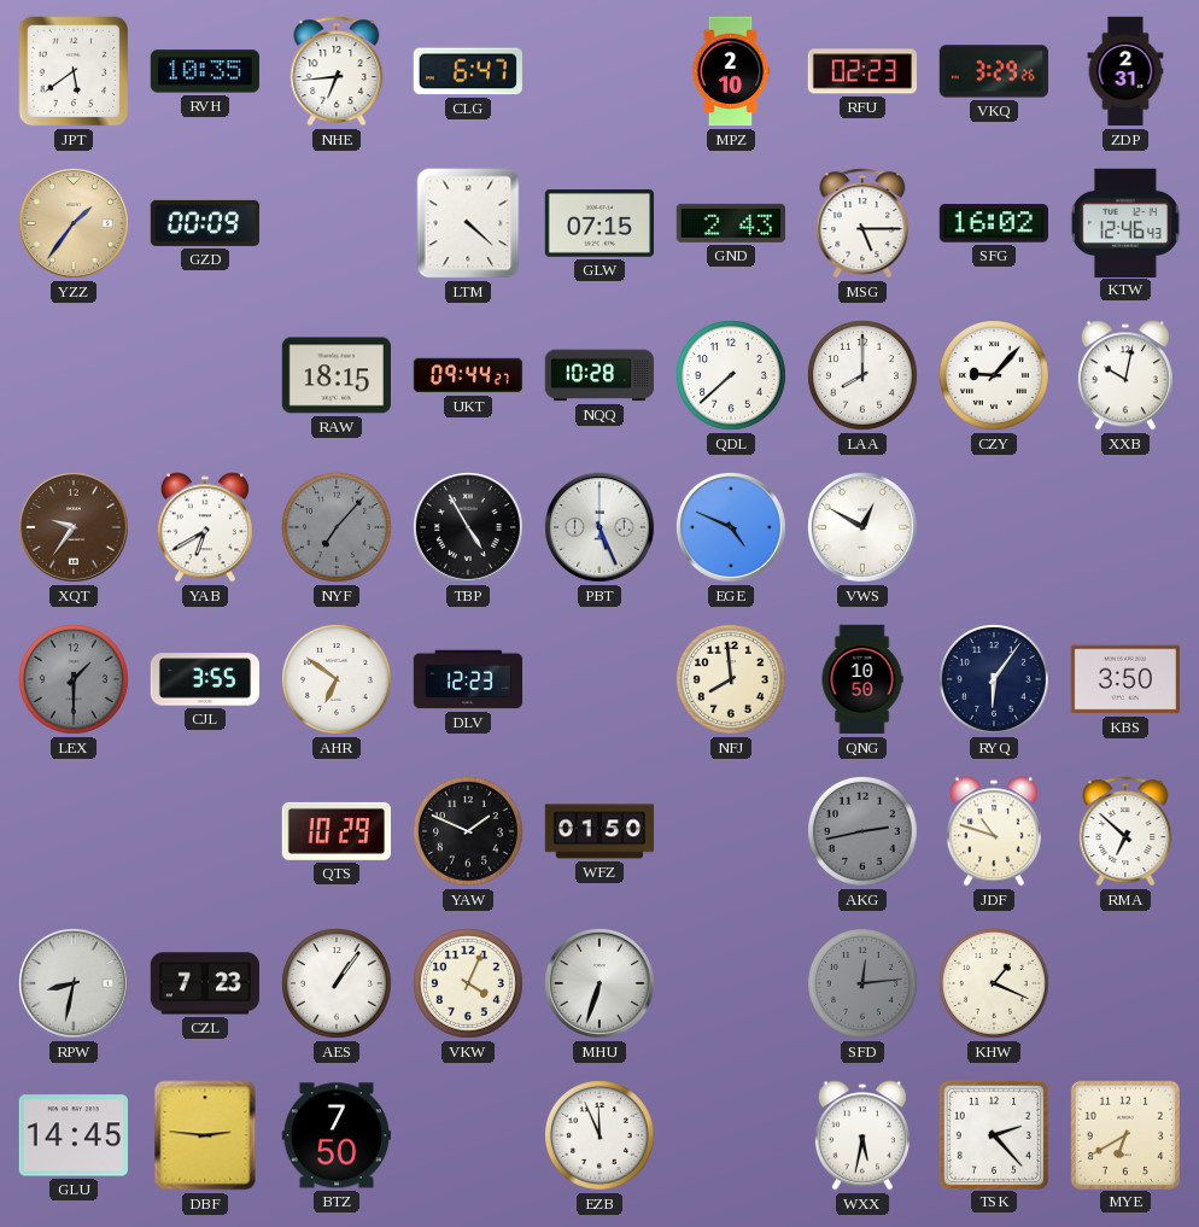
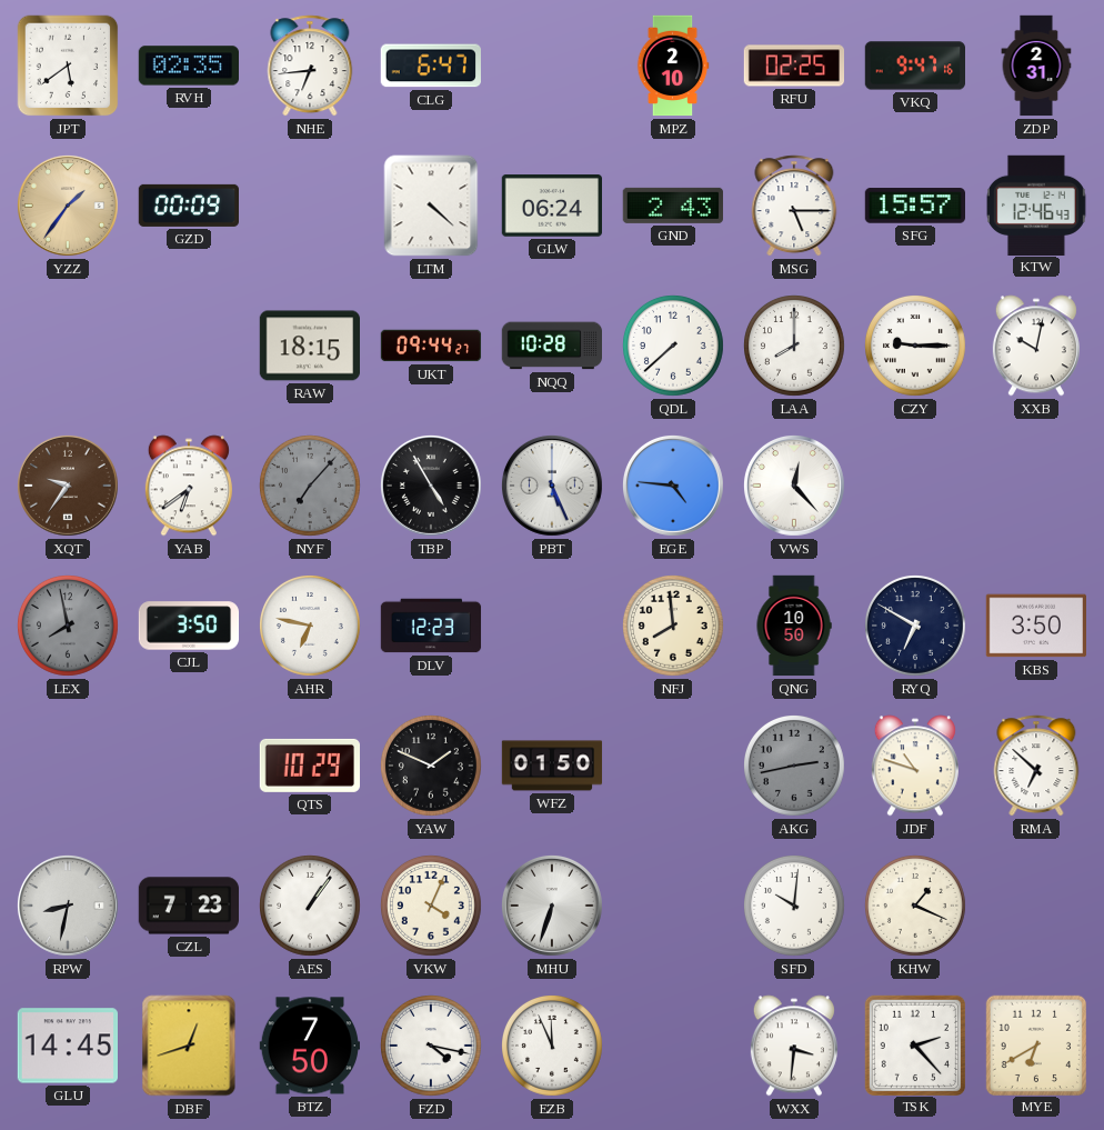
RVH: 10:35 -> 02:35 (188, 66)
RFU: 02:23 -> 02:25 (794, 66)
VKQ: 3:29 -> 9:47 (914, 66)
GLW: 07:15 -> 06:24 (551, 207)
SFG: 16:02 -> 15:57 (914, 206)
CZY: 9:07 -> 9:15 (916, 347)
YAB: 6:40 -> 6:39 (189, 486)
EGE: 4:49 -> 4:46 (673, 486)
VWS: 12:50 -> 12:23 (794, 486)
LEX: 1:30 -> 7:58 (69, 627)
CJL: 3:55 -> 3:50 (189, 626)
AHR: 6:51 -> 6:47 (311, 627)
RYQ: 6:06 -> 6:50 (916, 627)
SFD: 12:14 -> 10:01 (795, 907)
SFD dial: grey -> white (795, 907)
DBF: 2:46 -> 12:42 (189, 1046)
FZD: none -> 4:17 (432, 1047)
WXX: 5:32 -> 3:31 (794, 1046)
